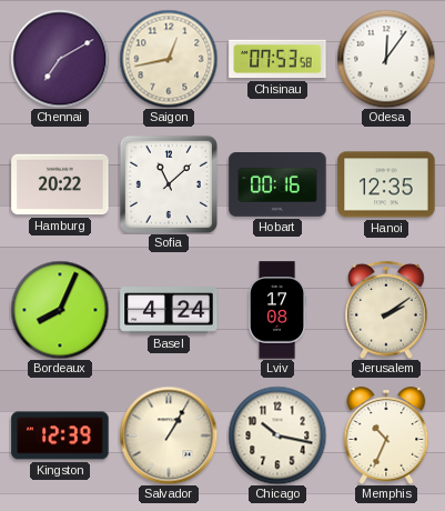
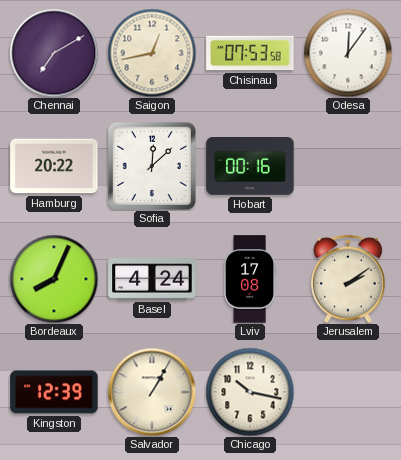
Sofia: 11:08 -> 12:08 (152, 166)
Hanoi: 12:35 -> none (386, 184)
Memphis: 10:34 -> none (386, 435)
